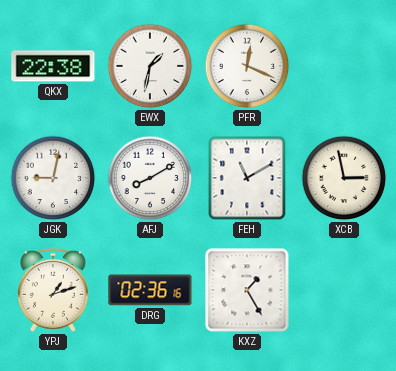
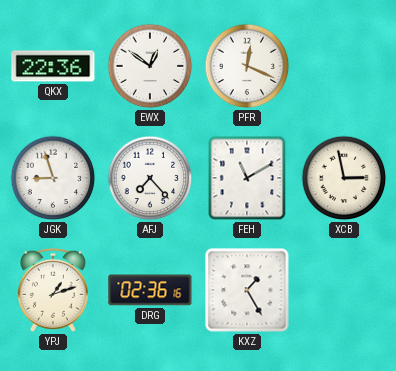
QKX: 22:38 -> 22:36 (53, 66)
EWX: 1:32 -> 12:51 (150, 66)
JGK: 9:02 -> 8:57 (53, 178)
AFJ: 8:10 -> 7:23 (150, 178)
